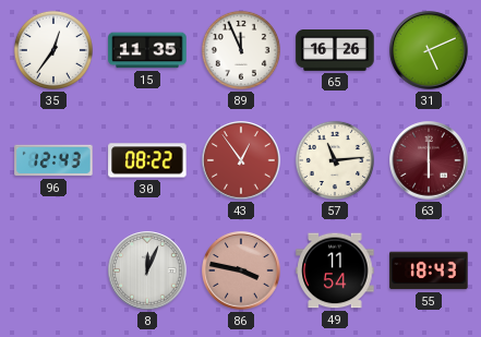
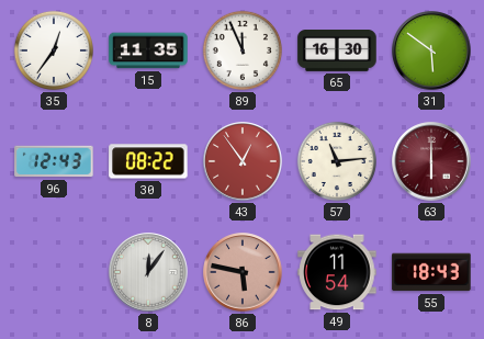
65: 16:26 -> 16:30 (337, 52)
31: 5:11 -> 5:51 (431, 50)
8: 12:04 -> 12:06 (148, 272)
86: 3:47 -> 5:47 (243, 272)
